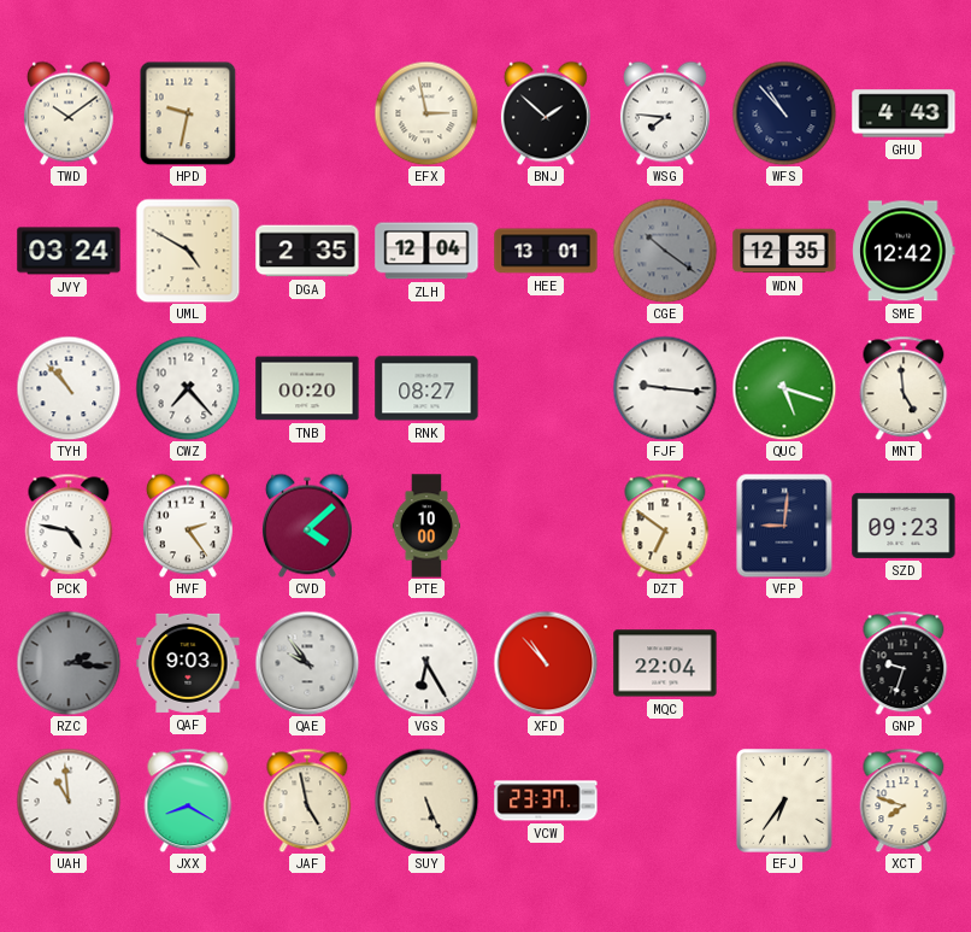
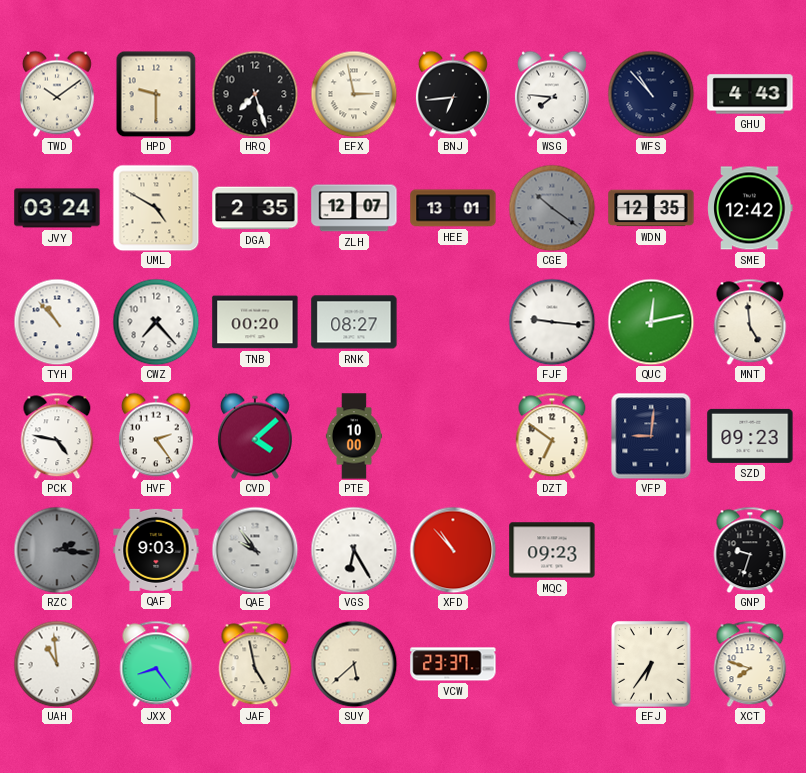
HPD: 9:32 -> 9:30 (156, 94)
HRQ: none -> 7:27 (255, 94)
BNJ: 1:52 -> 6:44 (453, 94)
ZLH: 12:04 -> 12:07 (354, 208)
QUC: 5:18 -> 12:13 (651, 322)
MQC: 22:04 -> 09:23 (552, 550)
JXX: 8:20 -> 8:24 (156, 664)
SUY: 5:26 -> 5:38 (354, 664)
